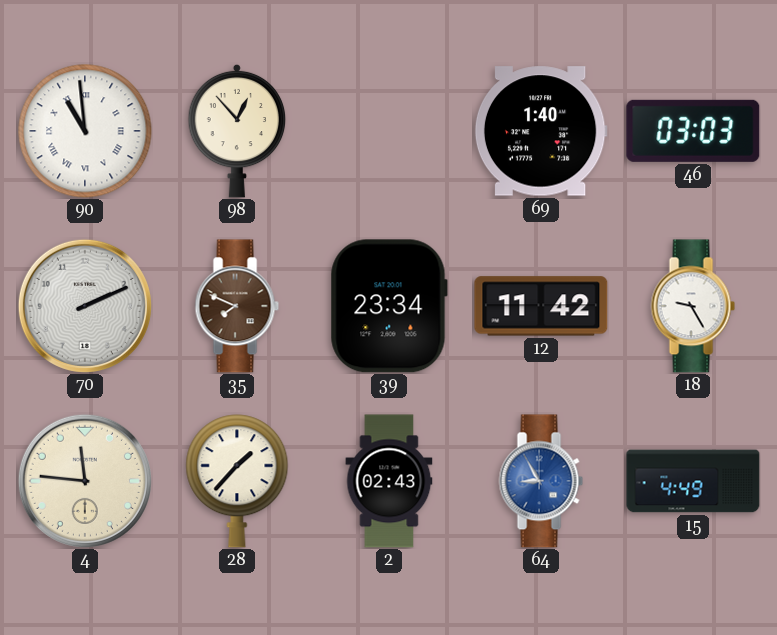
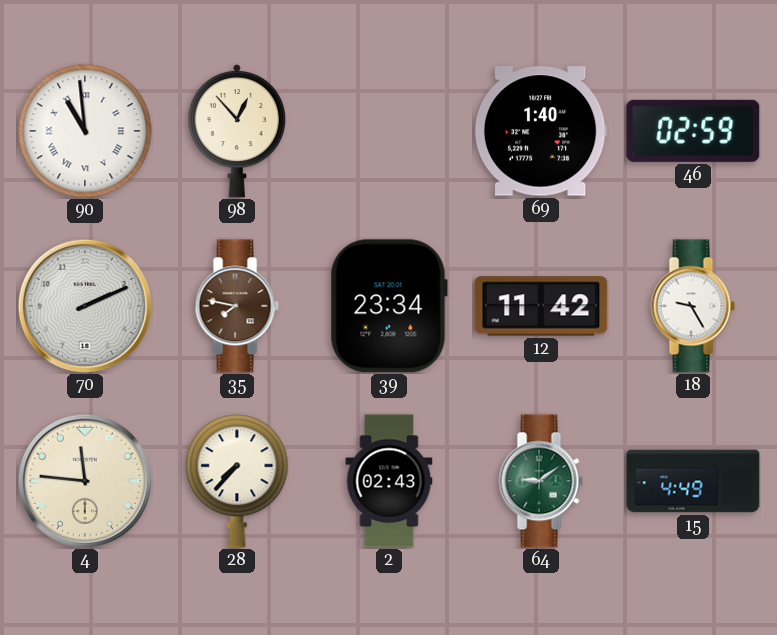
46: 03:03 -> 02:59 (693, 131)
35: 7:49 -> 7:47 (237, 306)
28: 1:37 -> 7:37 (237, 481)
64: 8:55 -> 9:09 (541, 481)
64 dial: blue -> green (541, 481)
